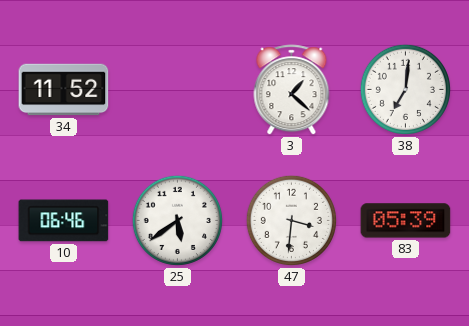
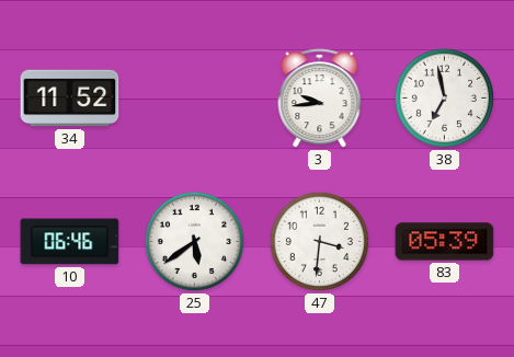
3: 1:22 -> 9:44 (320, 99)
38: 7:01 -> 6:58 (444, 97)
